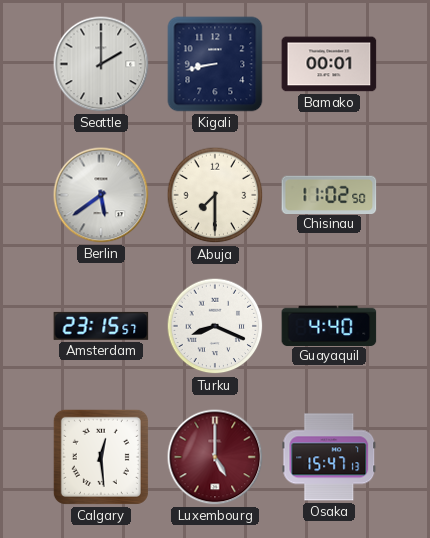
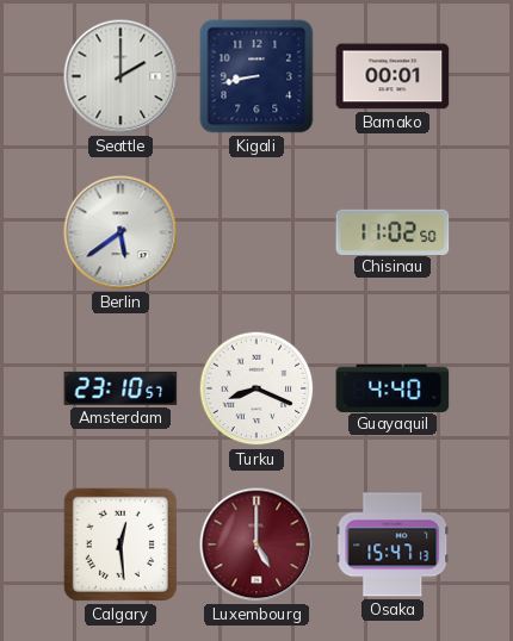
Abuja: 7:30 -> none (215, 195)
Amsterdam: 23:15 -> 23:10 (120, 388)
